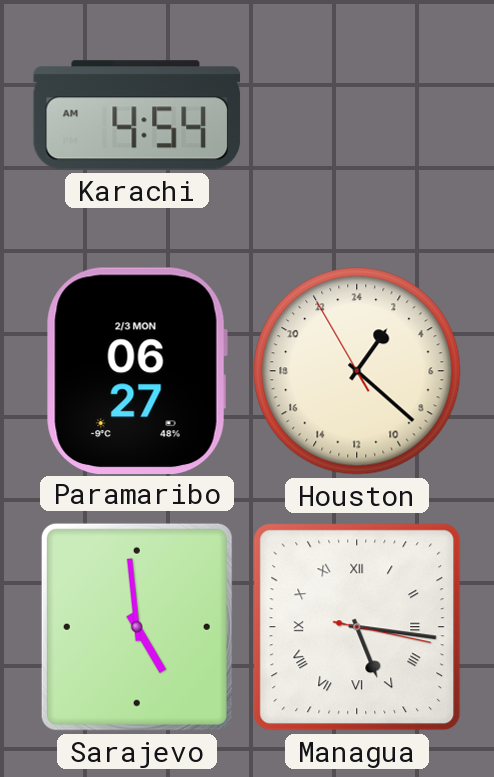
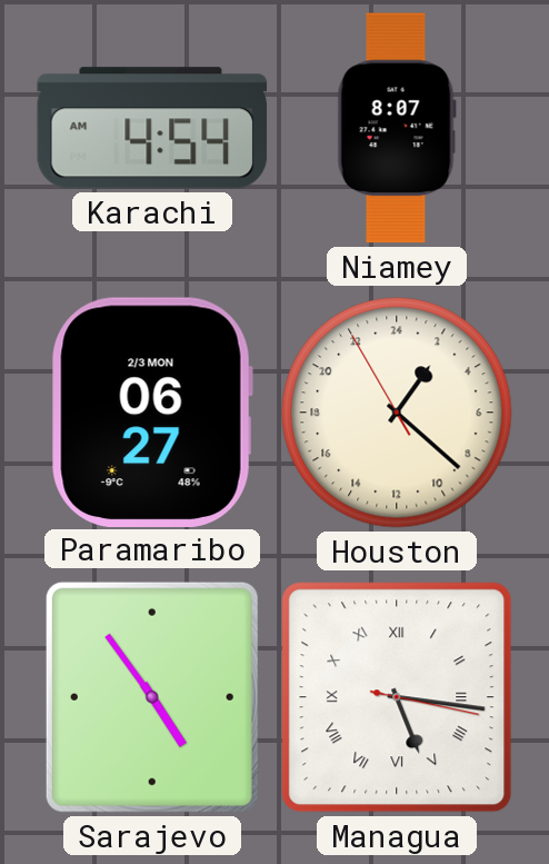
Niamey: none -> 8:07 (397, 128)
Sarajevo: 4:59 -> 4:54 (152, 697)
